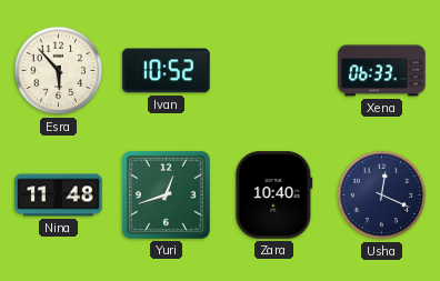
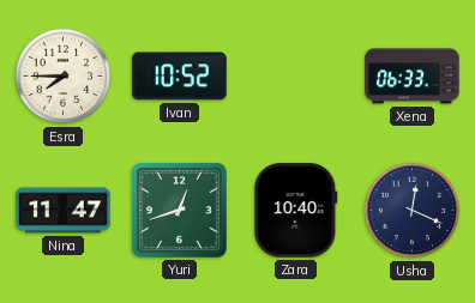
Esra: 5:53 -> 7:45 (64, 77)
Nina: 11:48 -> 11:47 (64, 211)
